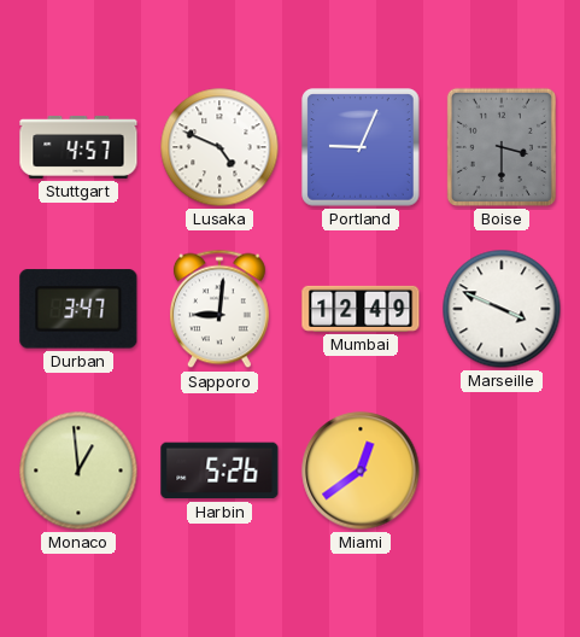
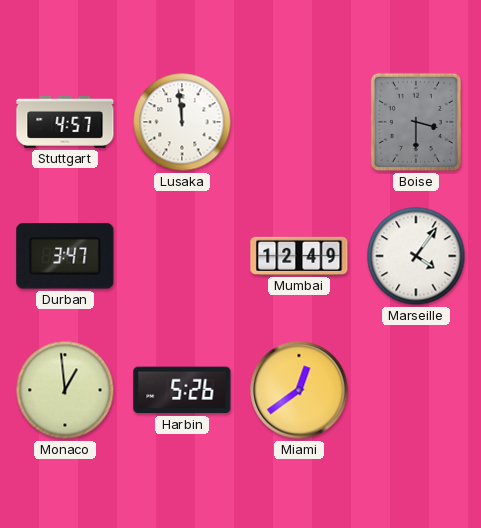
Lusaka: 4:49 -> 11:59 (182, 122)
Portland: 9:04 -> none (361, 147)
Sapporo: 9:01 -> none (219, 309)
Marseille: 3:49 -> 4:06 (416, 256)
